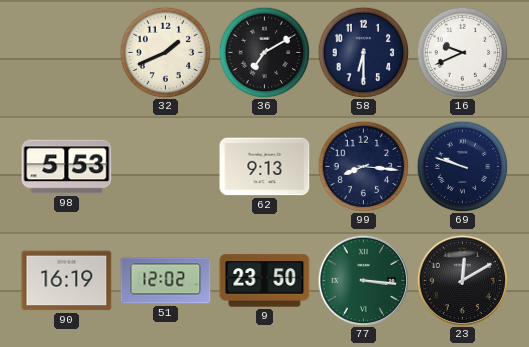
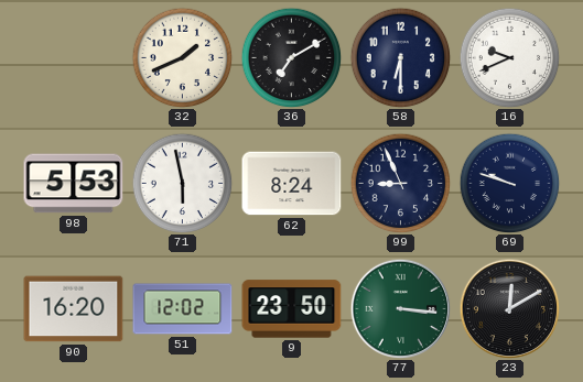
71: none -> 5:58 (182, 183)
62: 9:13 -> 8:24 (292, 184)
99: 8:16 -> 8:56 (400, 183)
90: 16:19 -> 16:20 (74, 309)
